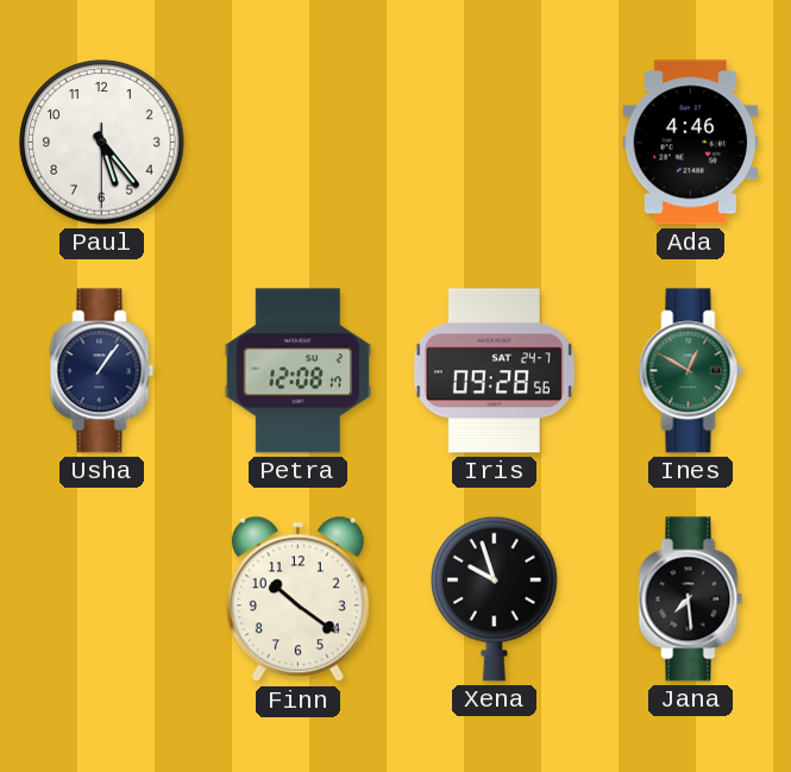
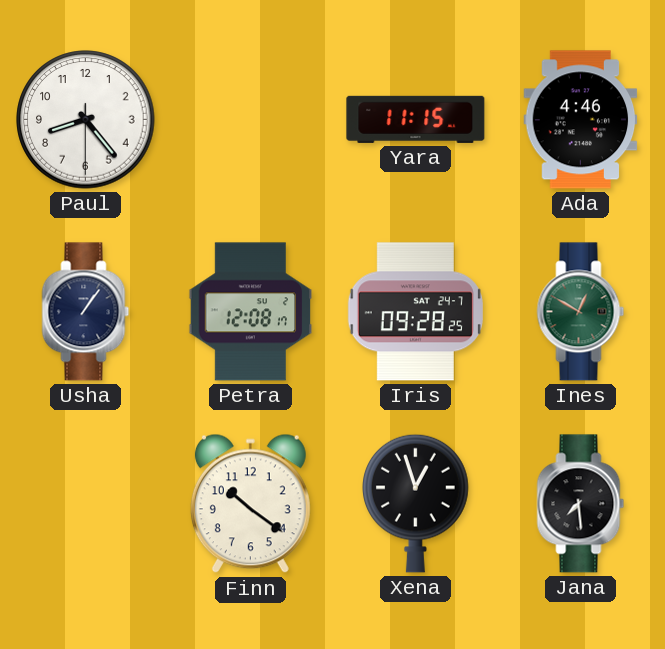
Paul: 5:23 -> 8:23 (86, 120)
Yara: none -> 11:15 (416, 119)
Iris: 09:28:56 -> 09:28:25 (415, 312)
Xena: 9:57 -> 12:57 (416, 503)
